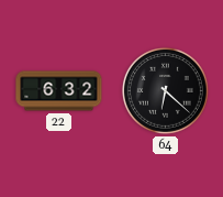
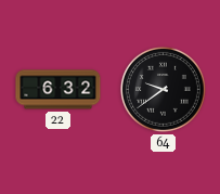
64: 6:22 -> 9:39 (164, 90)
